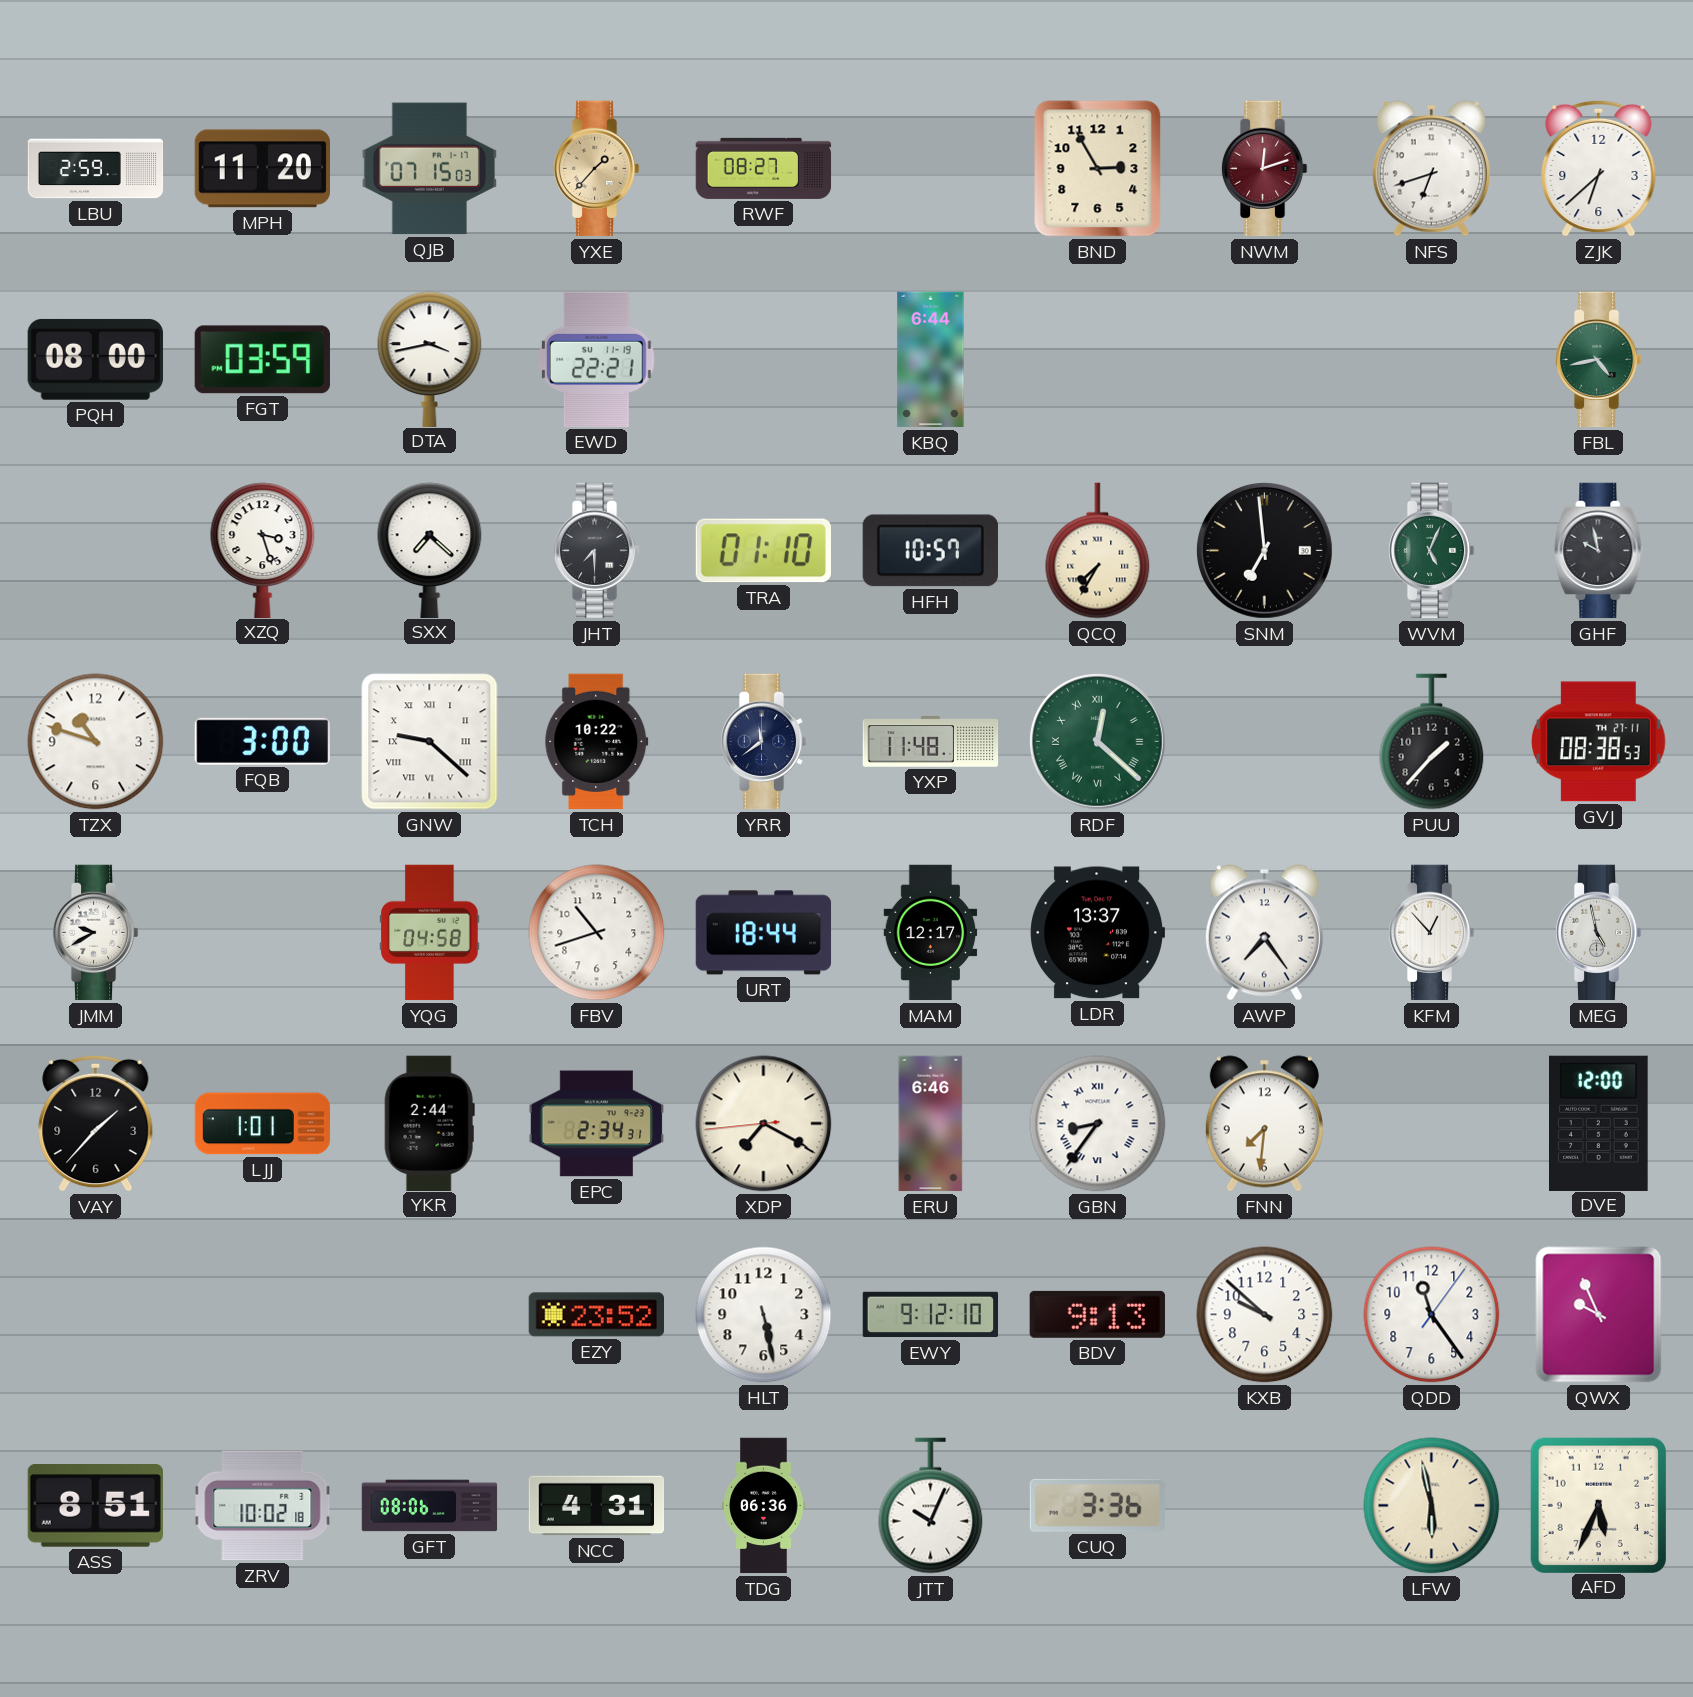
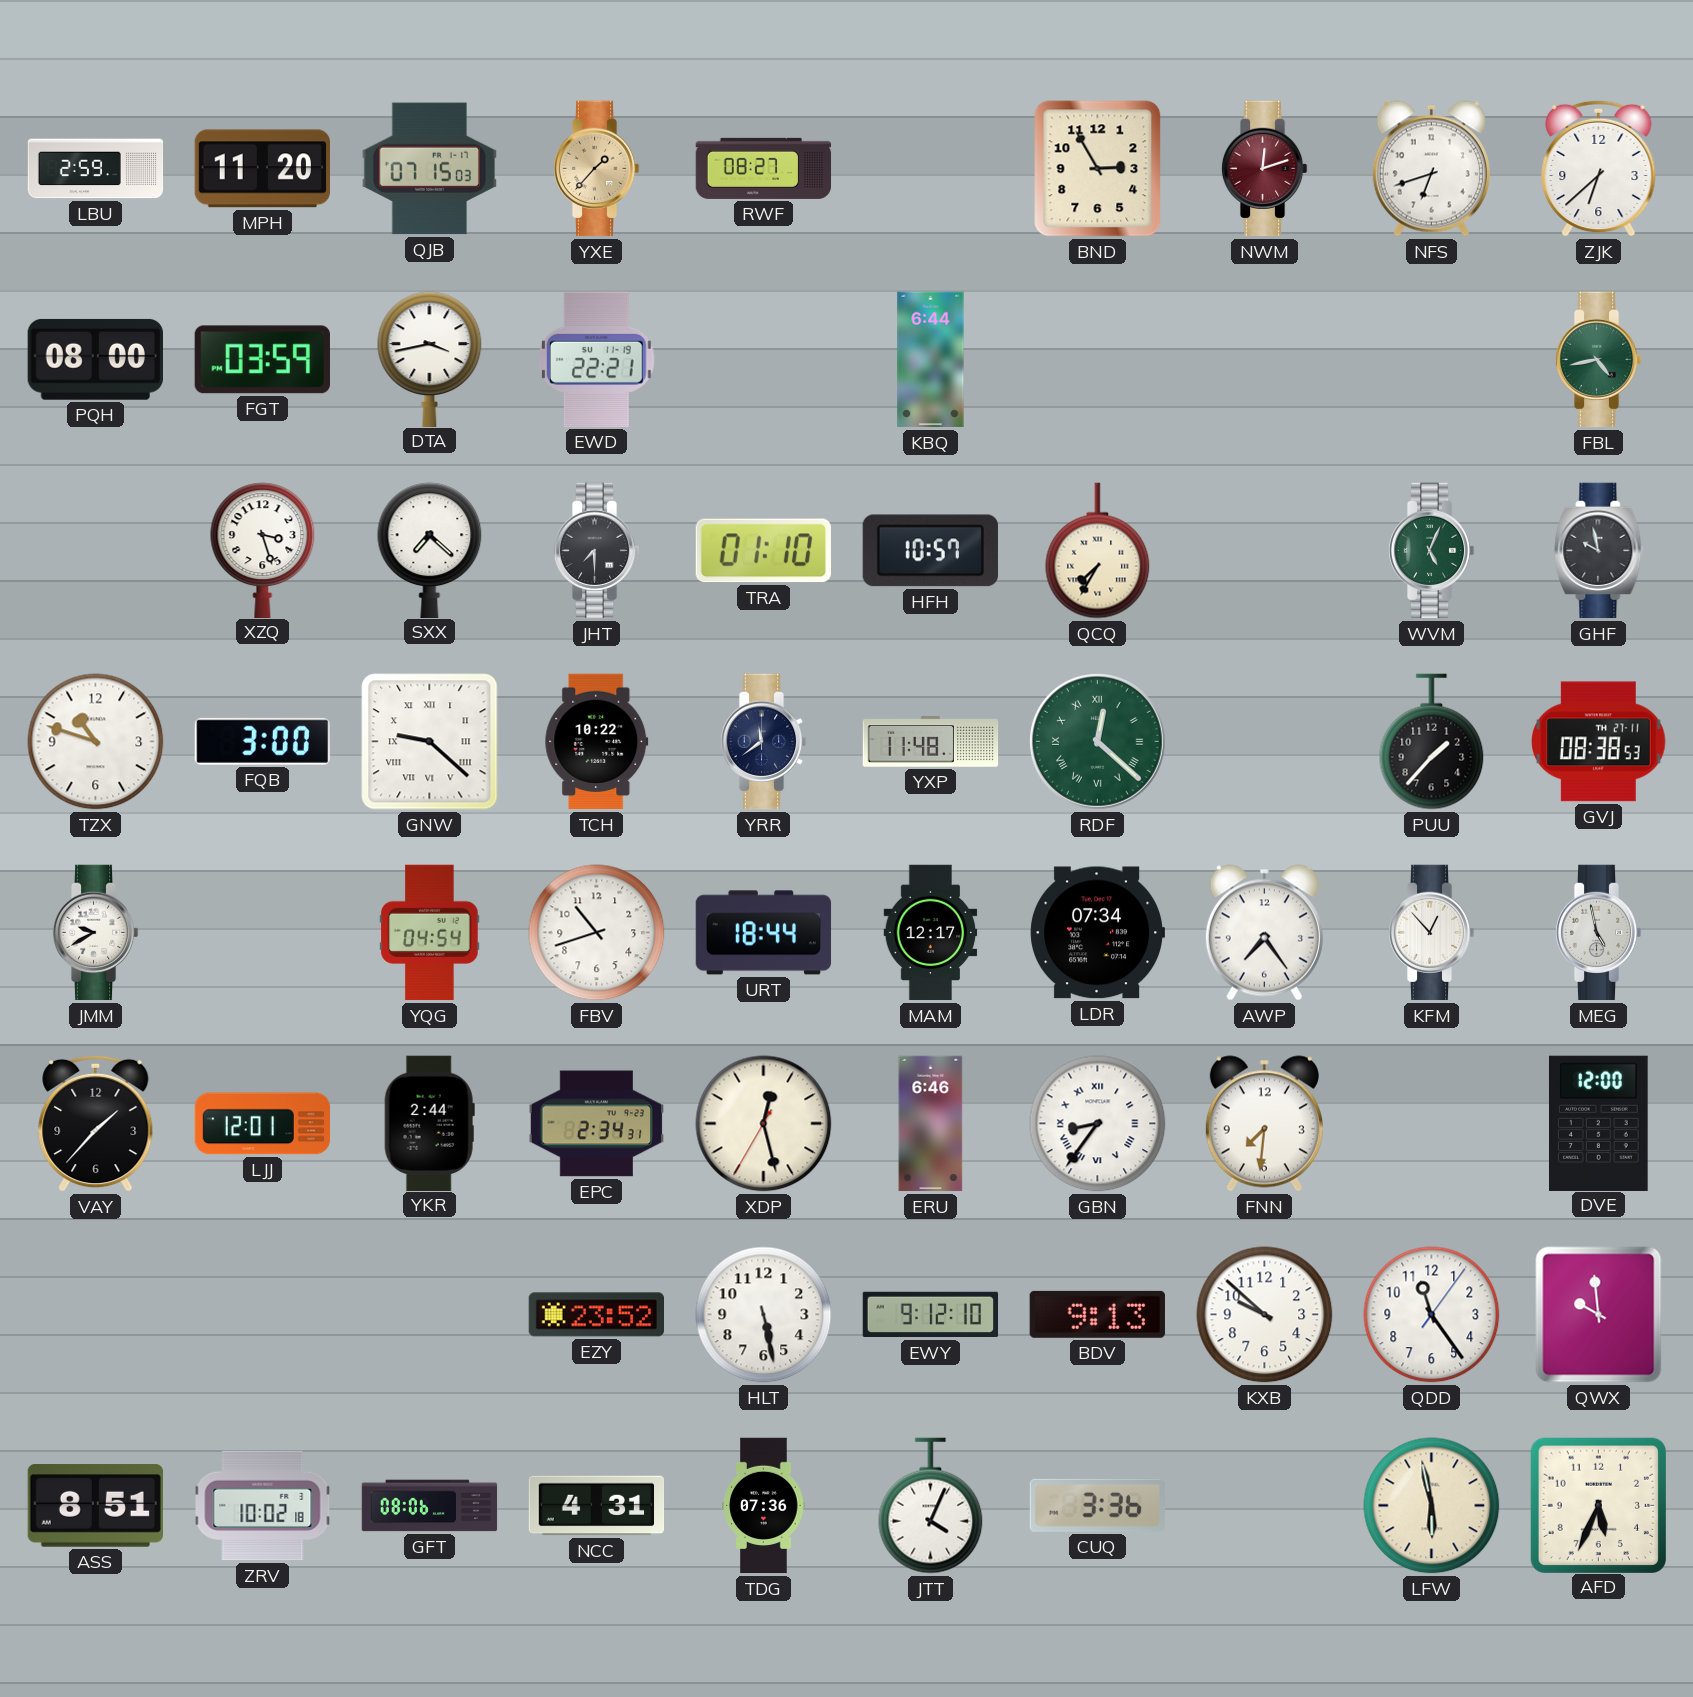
SNM: 6:59 -> none (1264, 550)
YQG: 04:58 -> 04:54 (430, 933)
LDR: 13:37 -> 07:34 (1097, 933)
LJJ: 1:01 -> 12:01 (263, 1124)
XDP: 7:19 -> 12:27 (764, 1124)
QWX: 9:56 -> 9:59 (1599, 1315)
TDG: 06:36 -> 07:36 (764, 1506)
JTT: 10:04 -> 4:04 (931, 1506)
